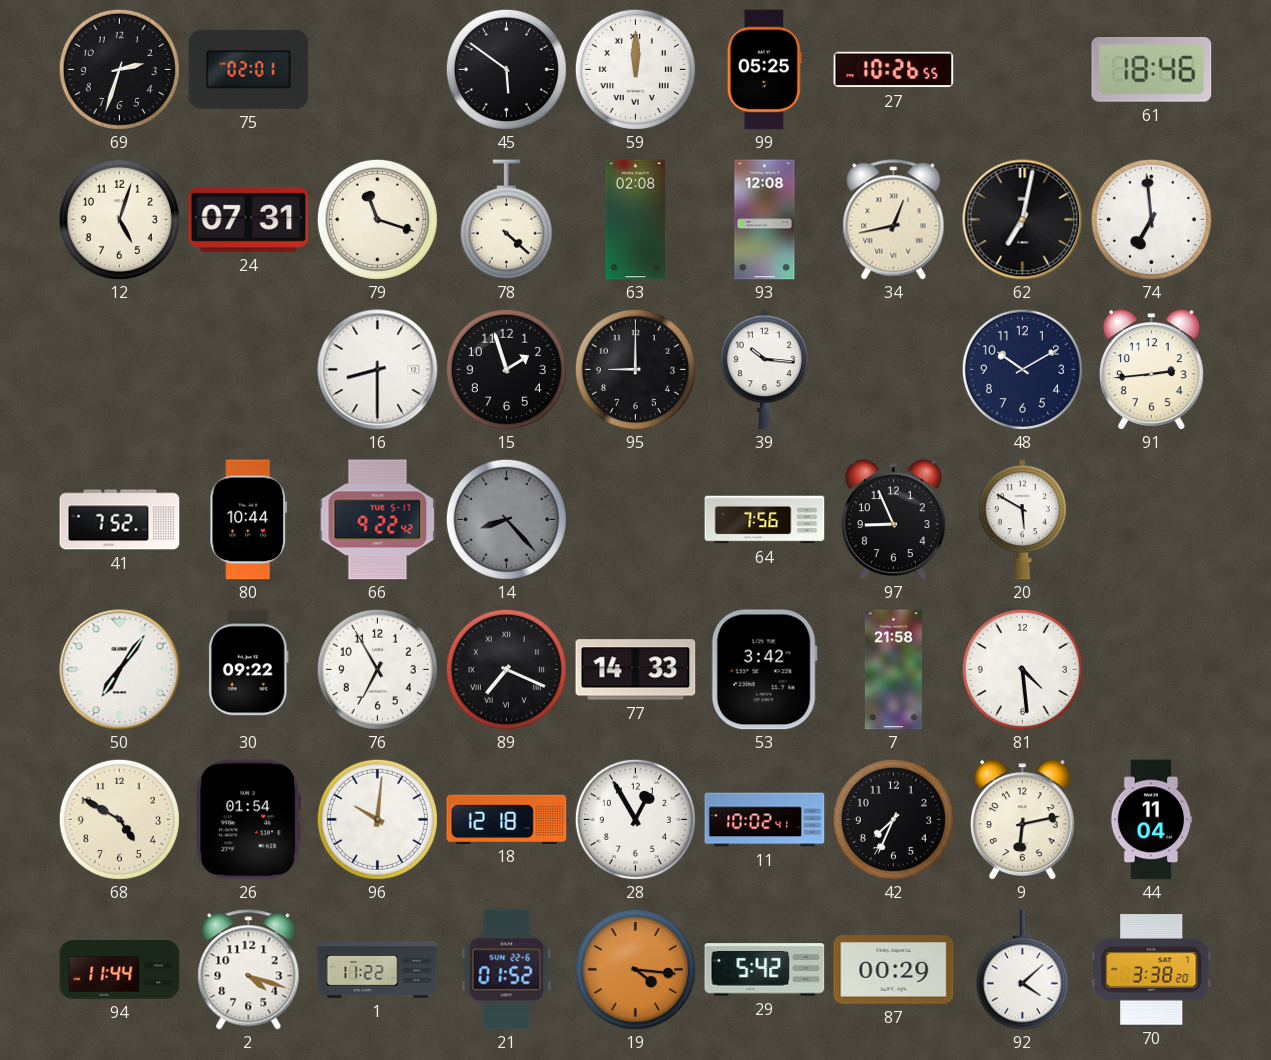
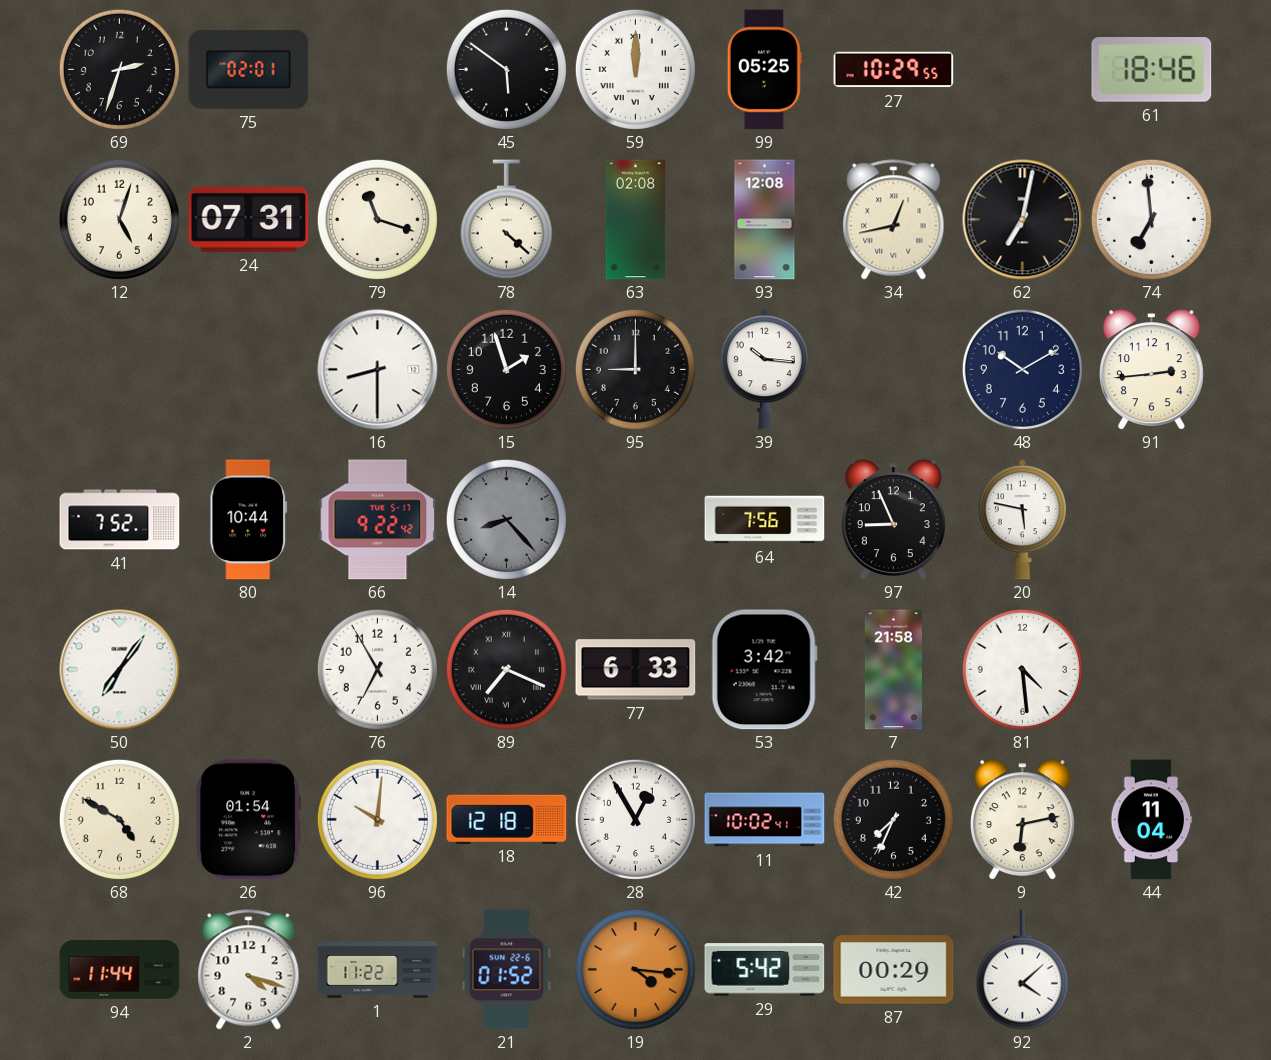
27: 10:26 -> 10:29 (894, 70)
20: 5:50 -> 5:47 (1022, 520)
30: 09:22 -> none (248, 670)
77: 14:33 -> 6:33 (636, 670)
70: 3:38 -> none (1152, 970)
